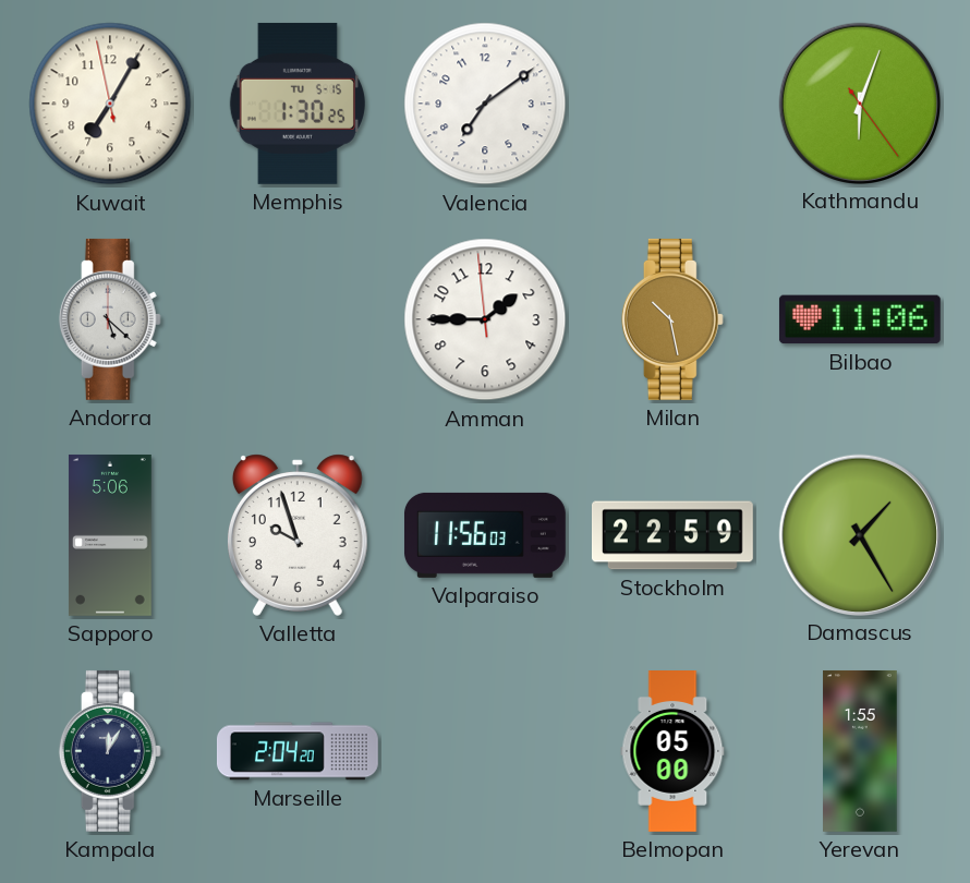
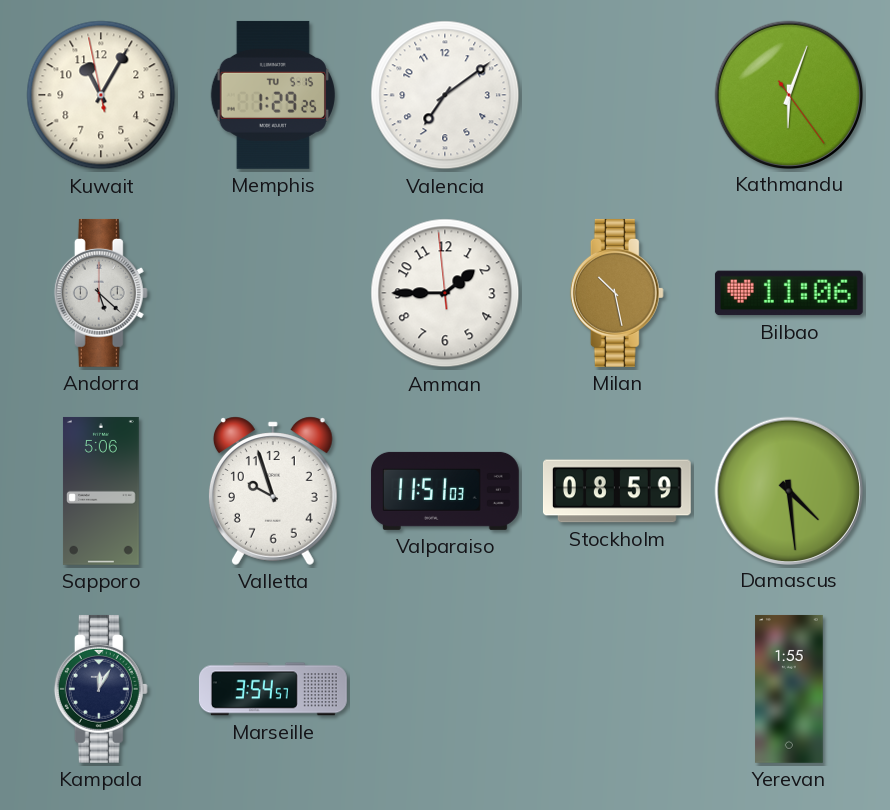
Kuwait: 7:04 -> 11:04 (101, 95)
Memphis: 1:30 -> 1:29 (273, 95)
Valparaiso: 11:56 -> 11:51 (445, 491)
Stockholm: 22:59 -> 08:59 (617, 491)
Damascus: 1:25 -> 4:29 (788, 490)
Marseille: 2:04 -> 3:54 (273, 689)
Belmopan: 05:00 -> none (672, 752)
